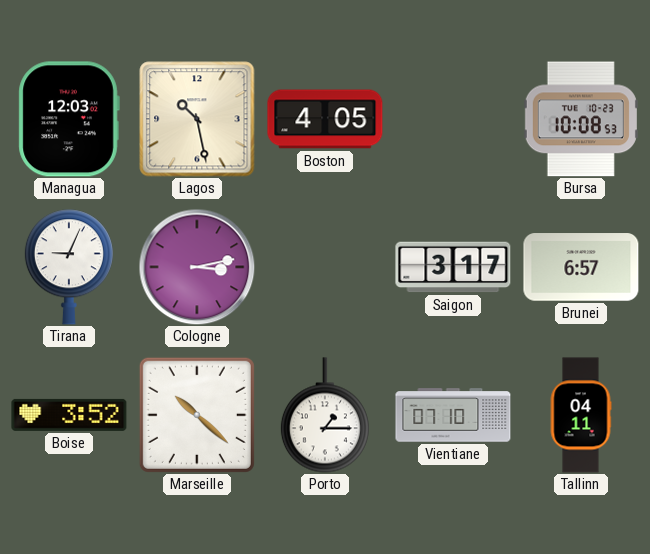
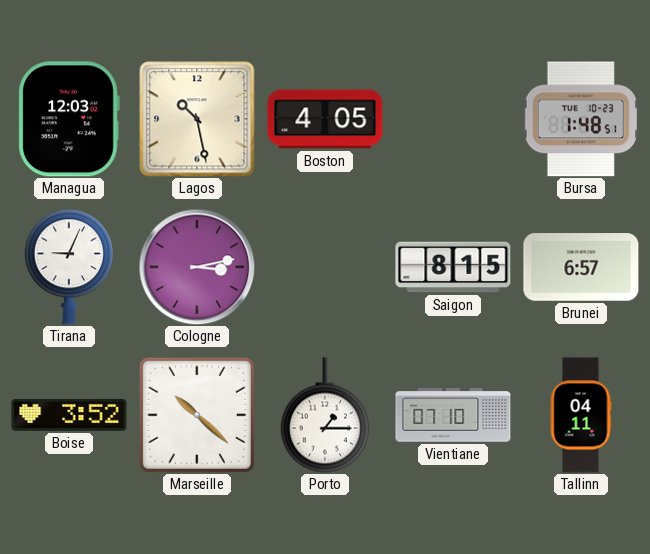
Bursa: 10:08 -> 1:48 (581, 119)
Saigon: 3:17 -> 8:15 (453, 267)
